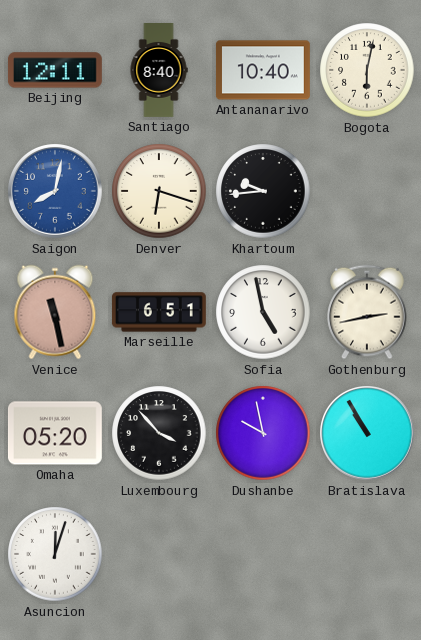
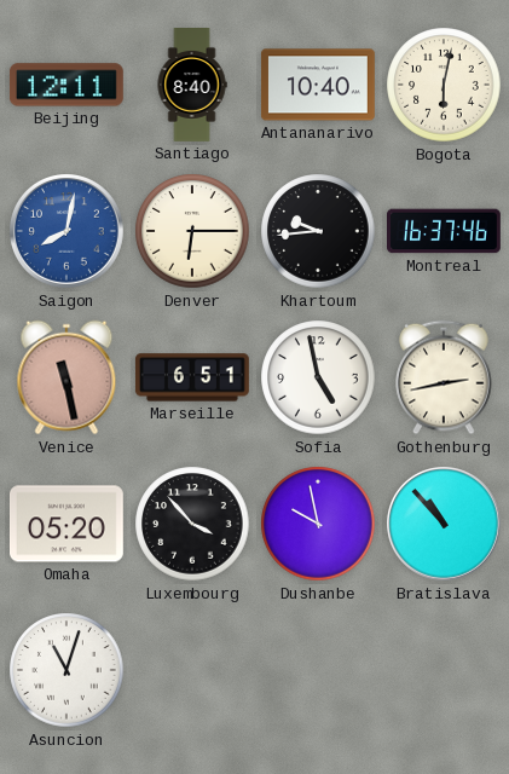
Denver: 6:18 -> 6:15 (192, 231)
Montreal: none -> 16:37 (445, 231)
Bratislava: 10:55 -> 10:53 (445, 525)
Asuncion: 12:03 -> 11:03 (66, 670)
